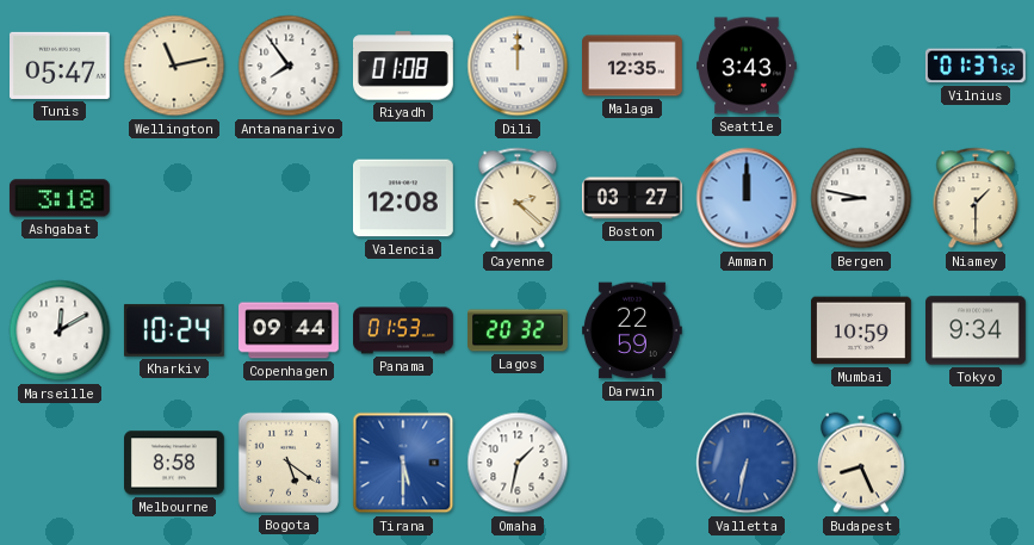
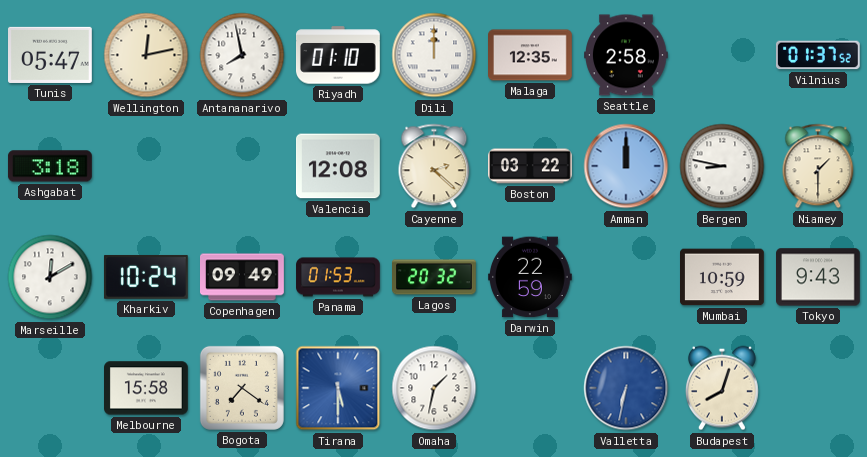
Wellington: 11:13 -> 12:13 (146, 55)
Antananarivo: 7:54 -> 7:58 (242, 55)
Riyadh: 01:08 -> 01:10 (339, 55)
Seattle: 3:43 -> 2:58 (627, 55)
Boston: 03:27 -> 03:22 (531, 166)
Copenhagen: 09:44 -> 09:49 (243, 277)
Tokyo: 9:34 -> 9:43 (819, 277)
Melbourne: 8:58 -> 15:58 (147, 388)
Bogota: 5:21 -> 7:21 (242, 388)
Budapest: 8:26 -> 8:03 (722, 388)
